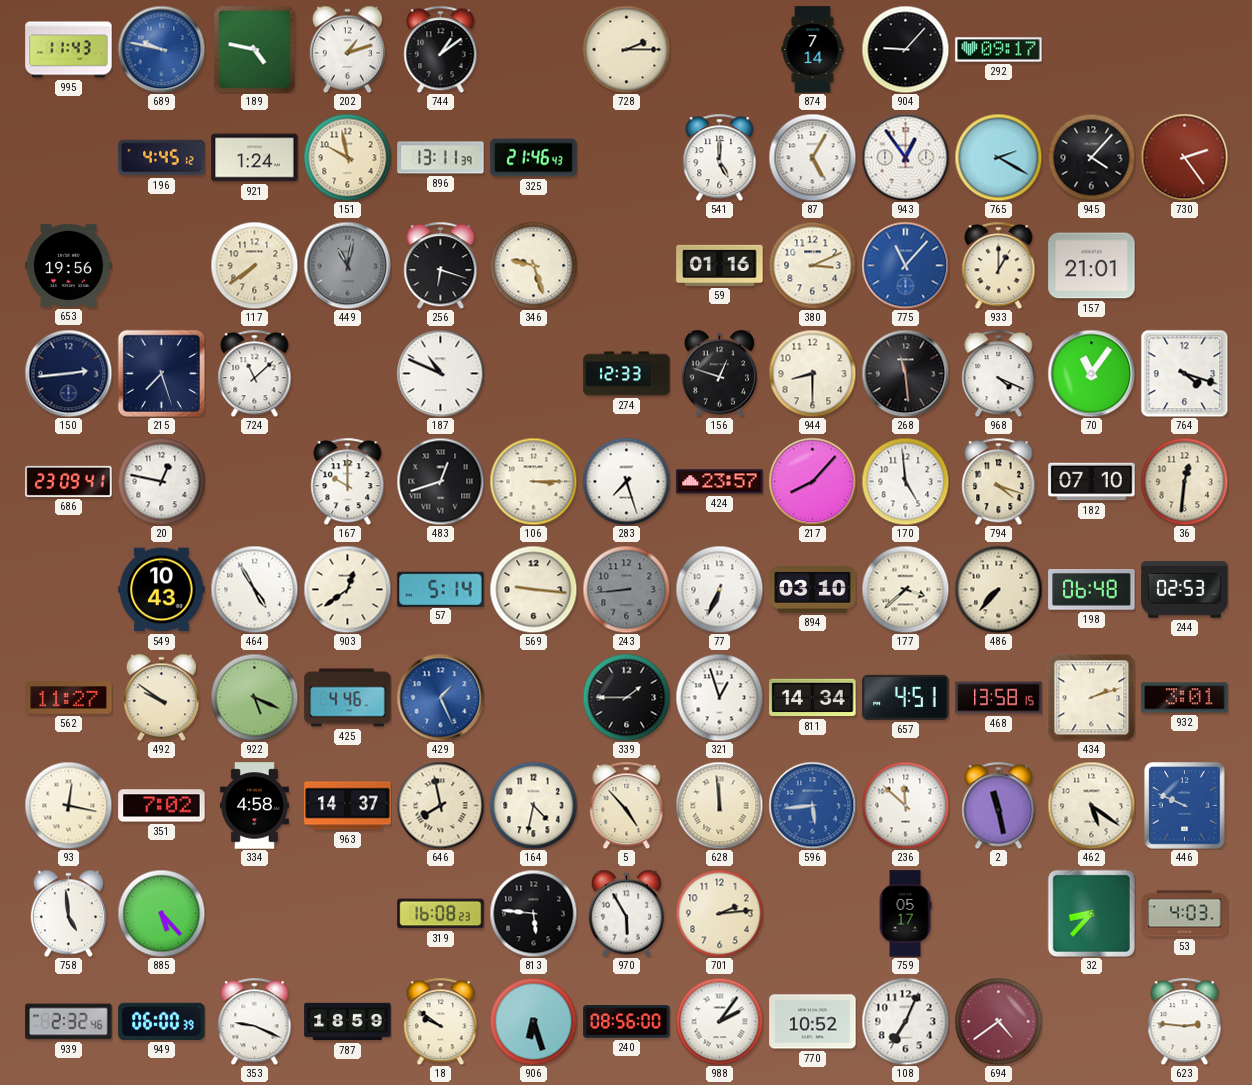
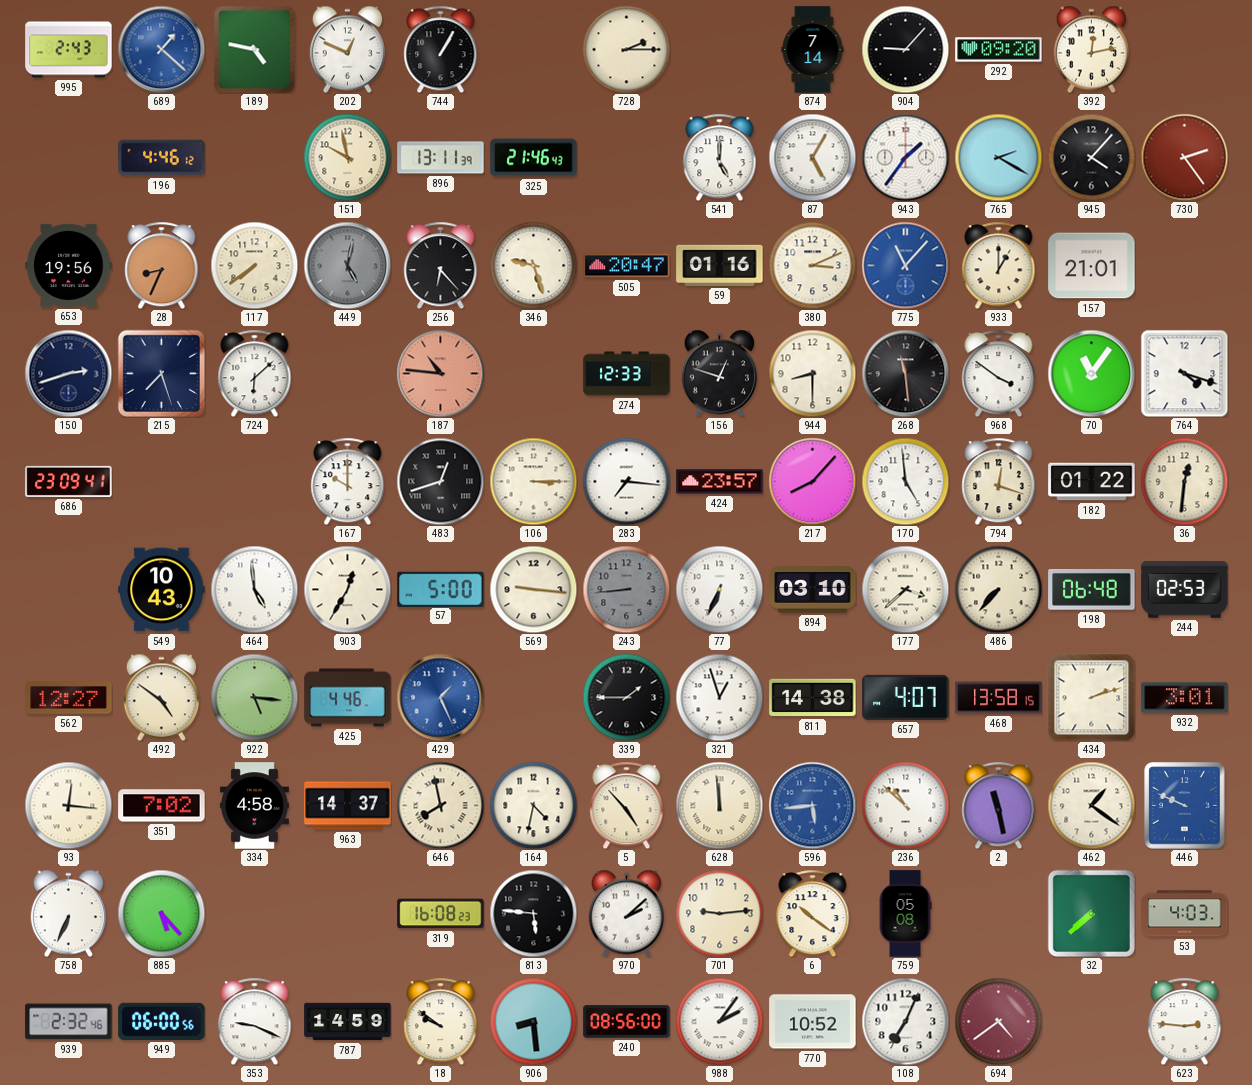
995: 11:43 -> 2:43 (69, 50)
689: 9:47 -> 1:22 (161, 49)
202: 1:12 -> 12:49 (347, 49)
744: 1:09 -> 1:05 (441, 49)
292: 09:17 -> 09:20 (999, 50)
392: none -> 12:13 (1091, 49)
196: 4:45 -> 4:46 (162, 158)
921: 1:24 -> none (255, 158)
943: 12:54 -> 1:36 (905, 157)
28: none -> 8:34 (162, 265)
449: 11:02 -> 5:02 (347, 265)
256: 6:18 -> 6:23 (441, 265)
505: none -> 20:47 (627, 266)
150: 2:44 -> 2:42 (68, 373)
724: 11:08 -> 6:08 (255, 373)
187: 10:49 -> 10:46 (440, 373)
187 dial: white -> salmon (440, 373)
968: 4:19 -> 3:51 (999, 373)
20: 12:47 -> none (161, 481)
283: 7:27 -> 7:16 (626, 481)
794: 4:18 -> 12:18 (999, 481)
182: 07:10 -> 01:22 (1092, 482)
464: 4:55 -> 4:59 (254, 589)
903: 12:39 -> 12:35 (347, 589)
57: 5:14 -> 5:00 (441, 589)
562: 11:27 -> 12:27 (69, 698)
492: 9:51 -> 4:51 (161, 697)
922: 5:19 -> 5:16 (254, 697)
811: 14:34 -> 14:38 (813, 698)
657: 4:51 -> 4:07 (906, 697)
93: 12:17 -> 12:16 (68, 805)
236: 11:52 -> 10:52 (905, 805)
462: 5:21 -> 1:21 (1091, 805)
758: 4:59 -> 6:34 (68, 913)
970: 5:55 -> 2:08 (626, 913)
701: 2:14 -> 9:14 (719, 913)
6: none -> 10:21 (813, 913)
759: 05:17 -> 05:08 (905, 914)
32: 8:37 -> 7:38 (1091, 913)
949: 06:00:39 -> 06:00:56 (162, 1021)
787: 18:59 -> 14:59 (348, 1022)
906: 6:27 -> 8:29 (533, 1021)
